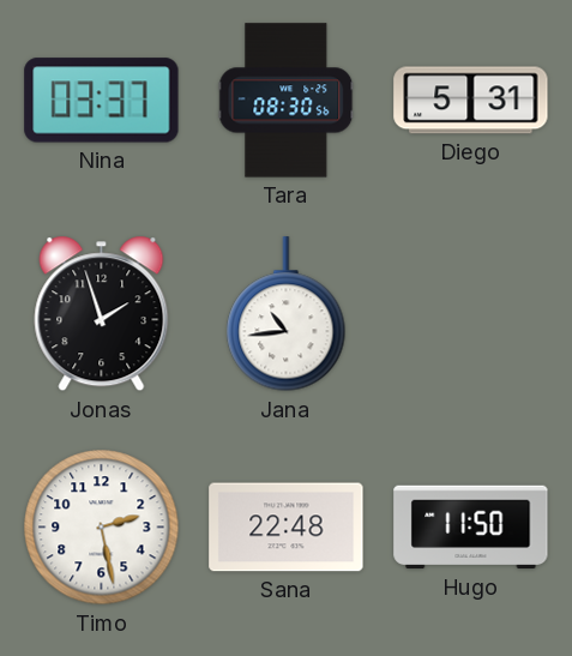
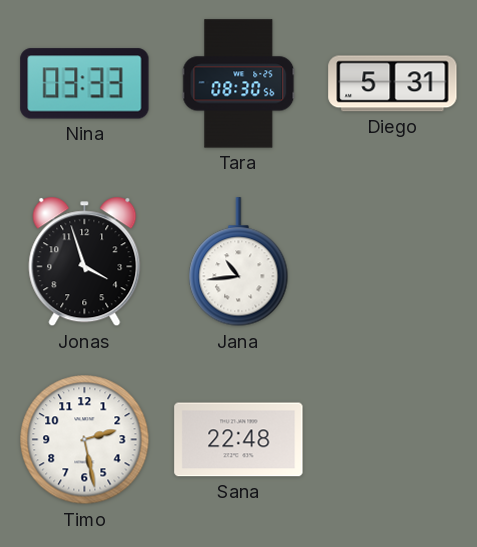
Nina: 03:37 -> 03:33 (85, 84)
Jonas: 1:57 -> 3:57 (85, 262)
Hugo: 11:50 -> none (471, 528)
